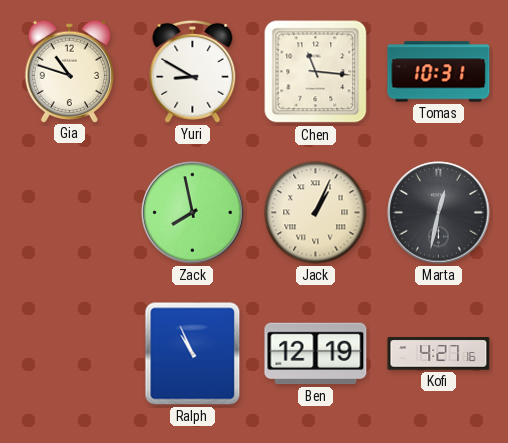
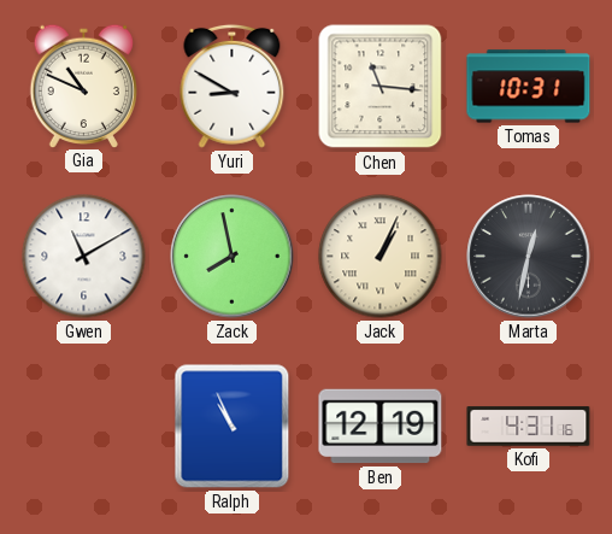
Gia: 10:48 -> 10:49 (83, 86)
Gwen: none -> 11:10 (84, 257)
Kofi: 4:27 -> 4:31 (529, 427)
